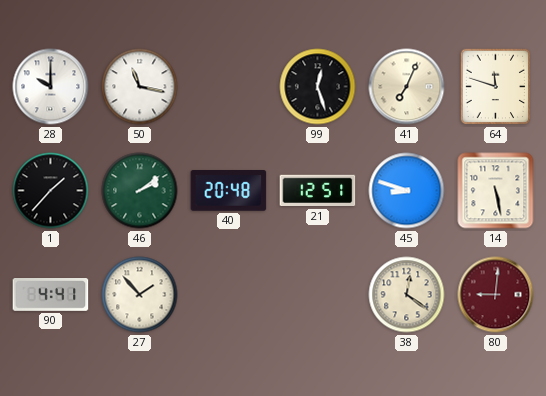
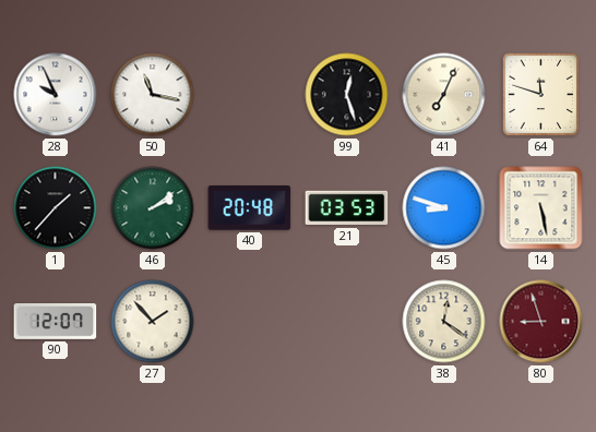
28: 10:00 -> 9:56 (56, 95)
21: 12:51 -> 03:53 (347, 208)
90: 4:41 -> 12:07 (56, 322)
80: 9:01 -> 8:57 (541, 322)
